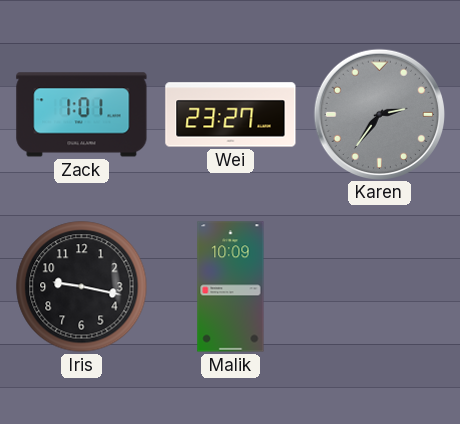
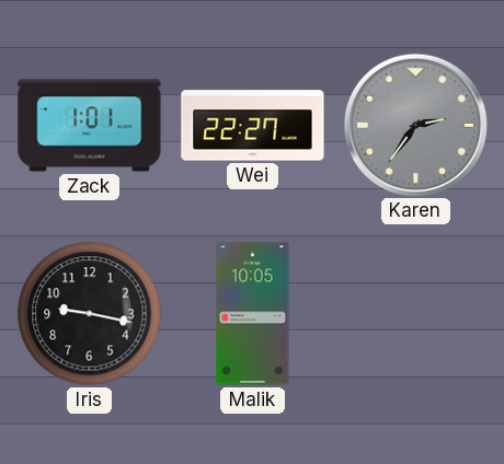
Wei: 23:27 -> 22:27 (253, 126)
Malik: 10:09 -> 10:05 (253, 314)
